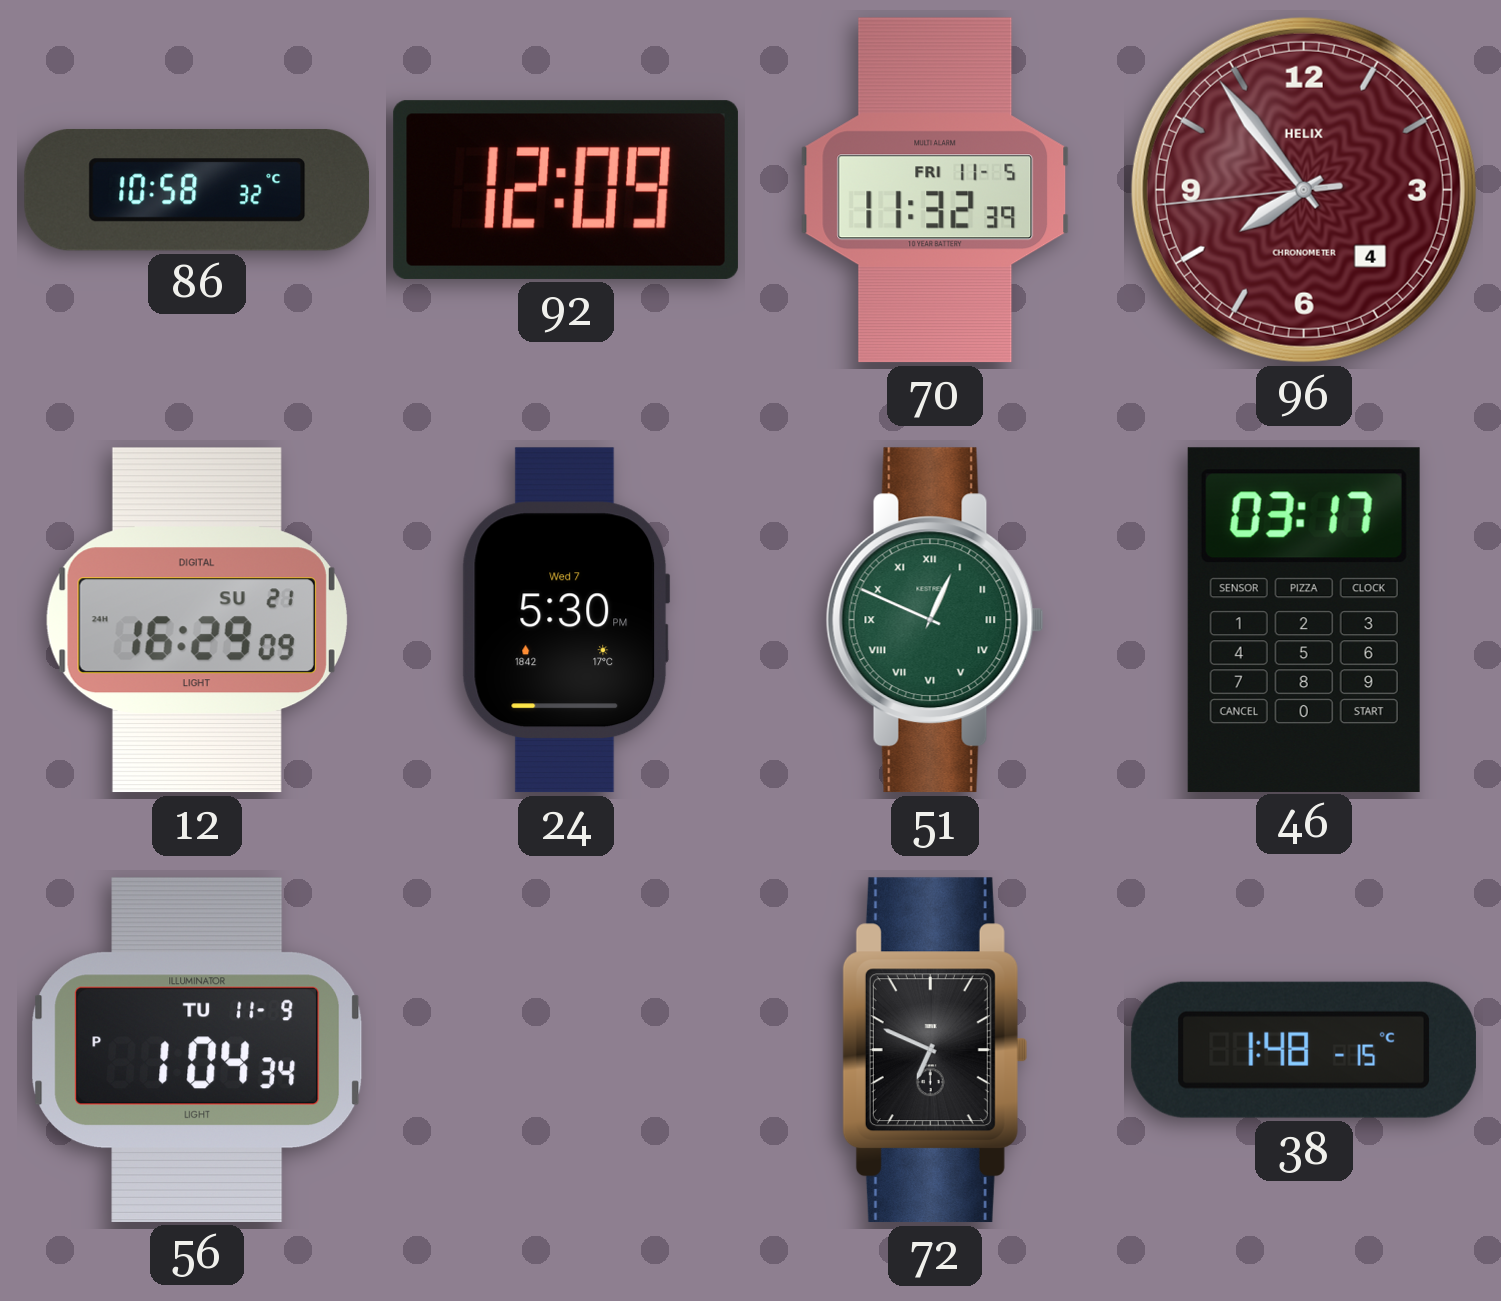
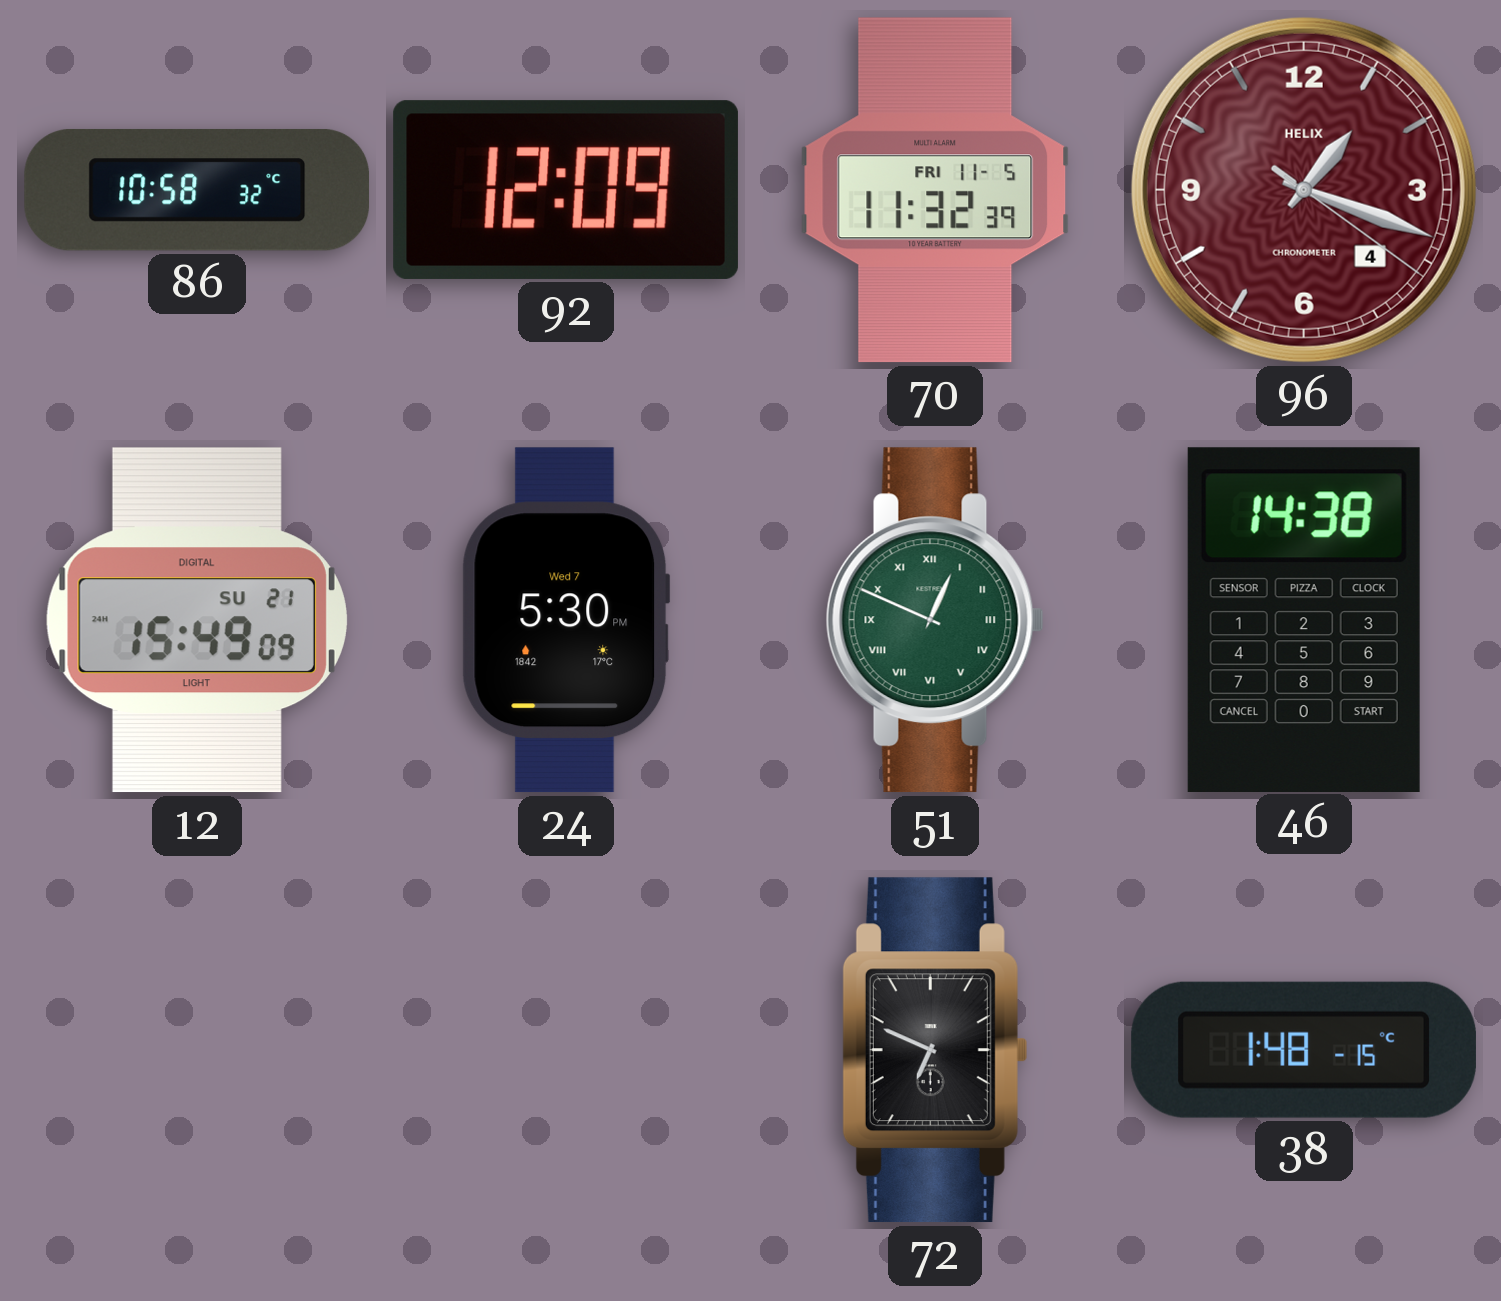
96: 7:53 -> 1:18 (1304, 190)
12: 16:29 -> 15:49 (197, 620)
46: 03:17 -> 14:38 (1304, 619)
56: 1:04 -> none (197, 1050)
